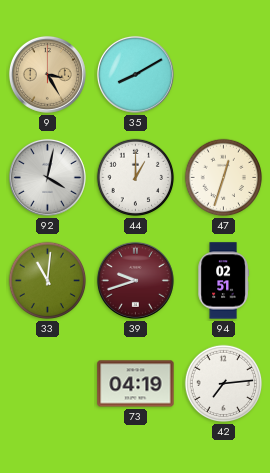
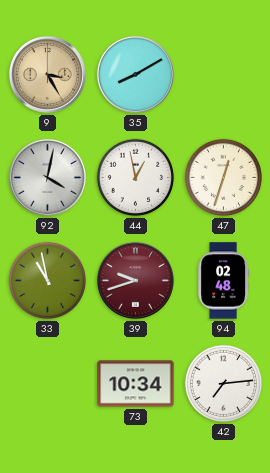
44: 1:00 -> 12:58 (136, 178)
33: 11:01 -> 10:58 (48, 281)
94: 02:51 -> 02:48 (223, 281)
73: 04:19 -> 10:34 (136, 384)
